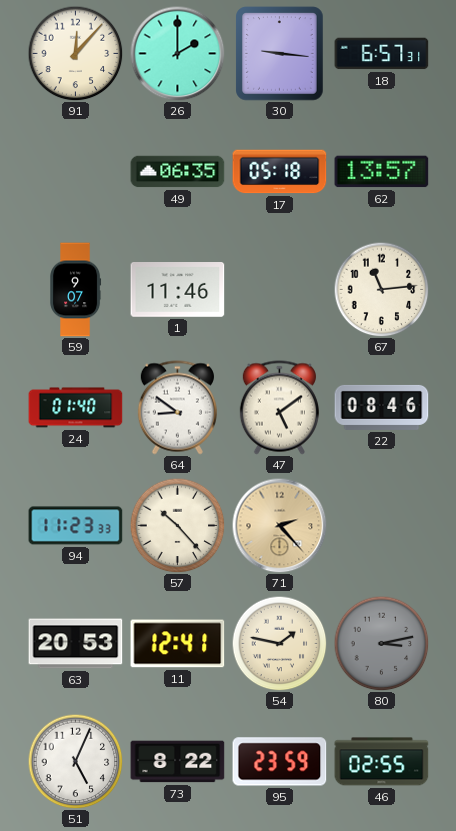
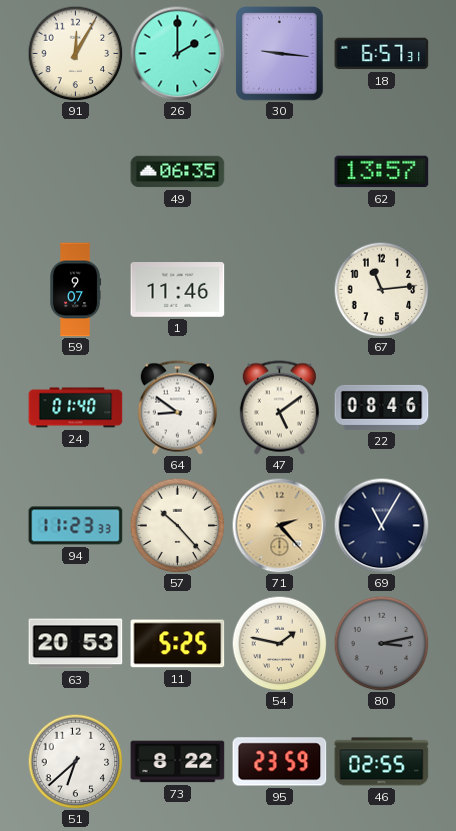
91: 12:07 -> 12:05 (75, 53)
17: 05:18 -> none (280, 172)
69: none -> 11:05 (381, 525)
11: 12:41 -> 5:25 (178, 644)
51: 5:04 -> 6:38 (75, 761)
